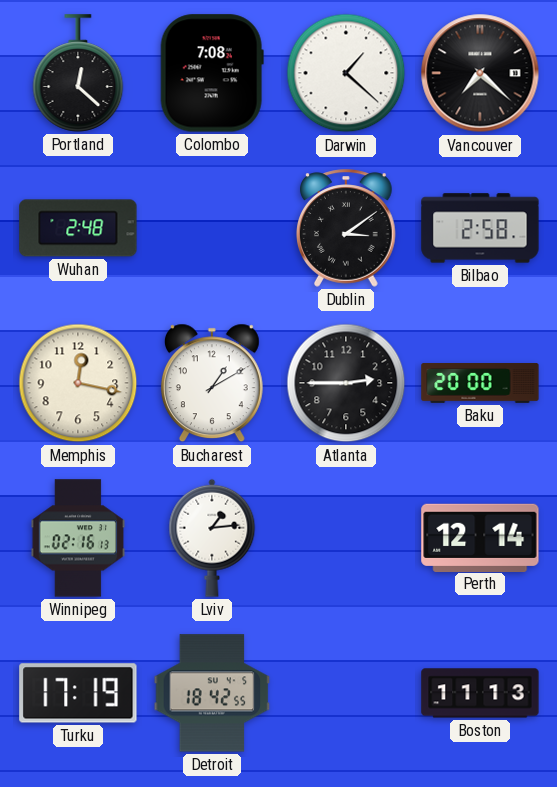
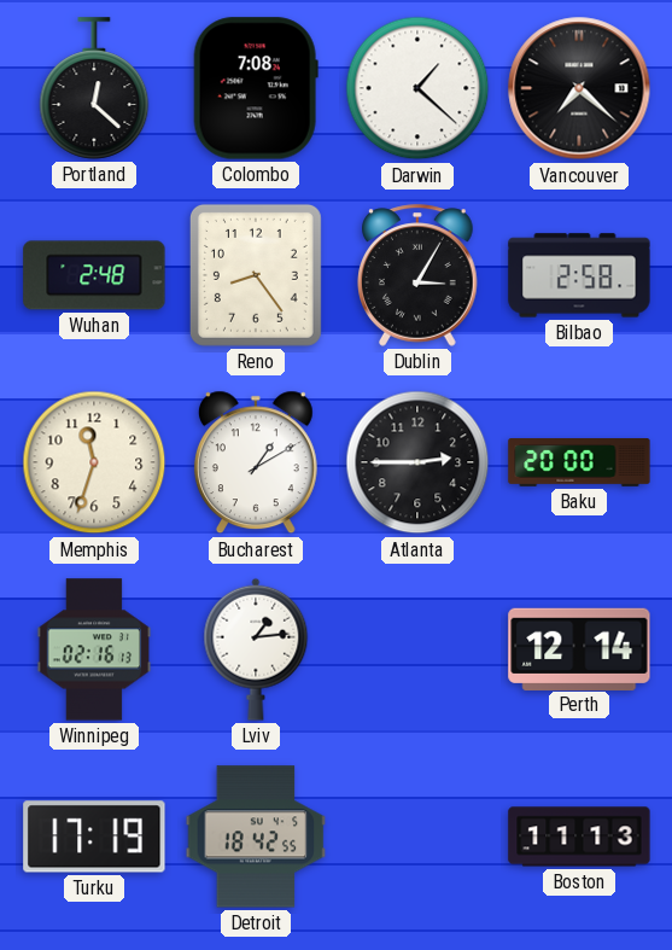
Reno: none -> 8:24 (256, 275)
Dublin: 3:09 -> 3:05 (417, 275)
Memphis: 12:17 -> 11:33 (94, 462)
